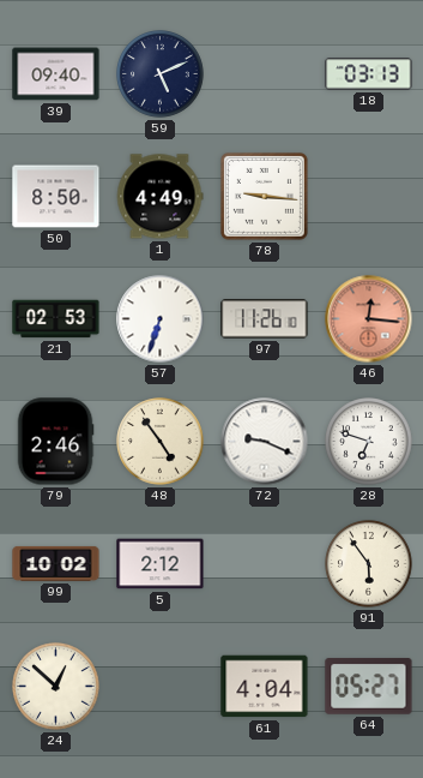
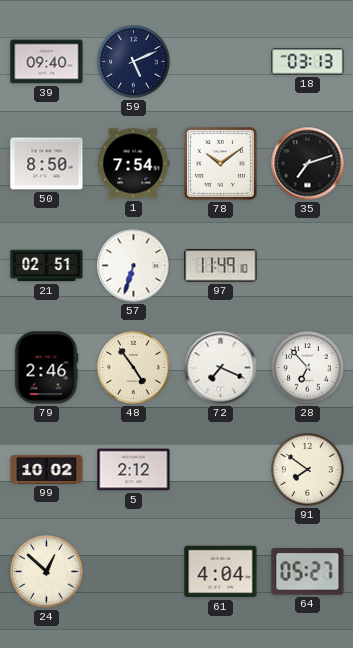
1: 4:49 -> 7:54 (133, 164)
78: 9:16 -> 10:09 (220, 163)
35: none -> 7:12 (308, 164)
21: 02:53 -> 02:51 (47, 266)
97: 11:26 -> 11:49 (221, 266)
46: 12:16 -> none (369, 319)
72: 9:19 -> 7:19 (221, 368)
28: 6:48 -> 6:53 (308, 368)
91: 5:54 -> 7:51 (308, 470)
